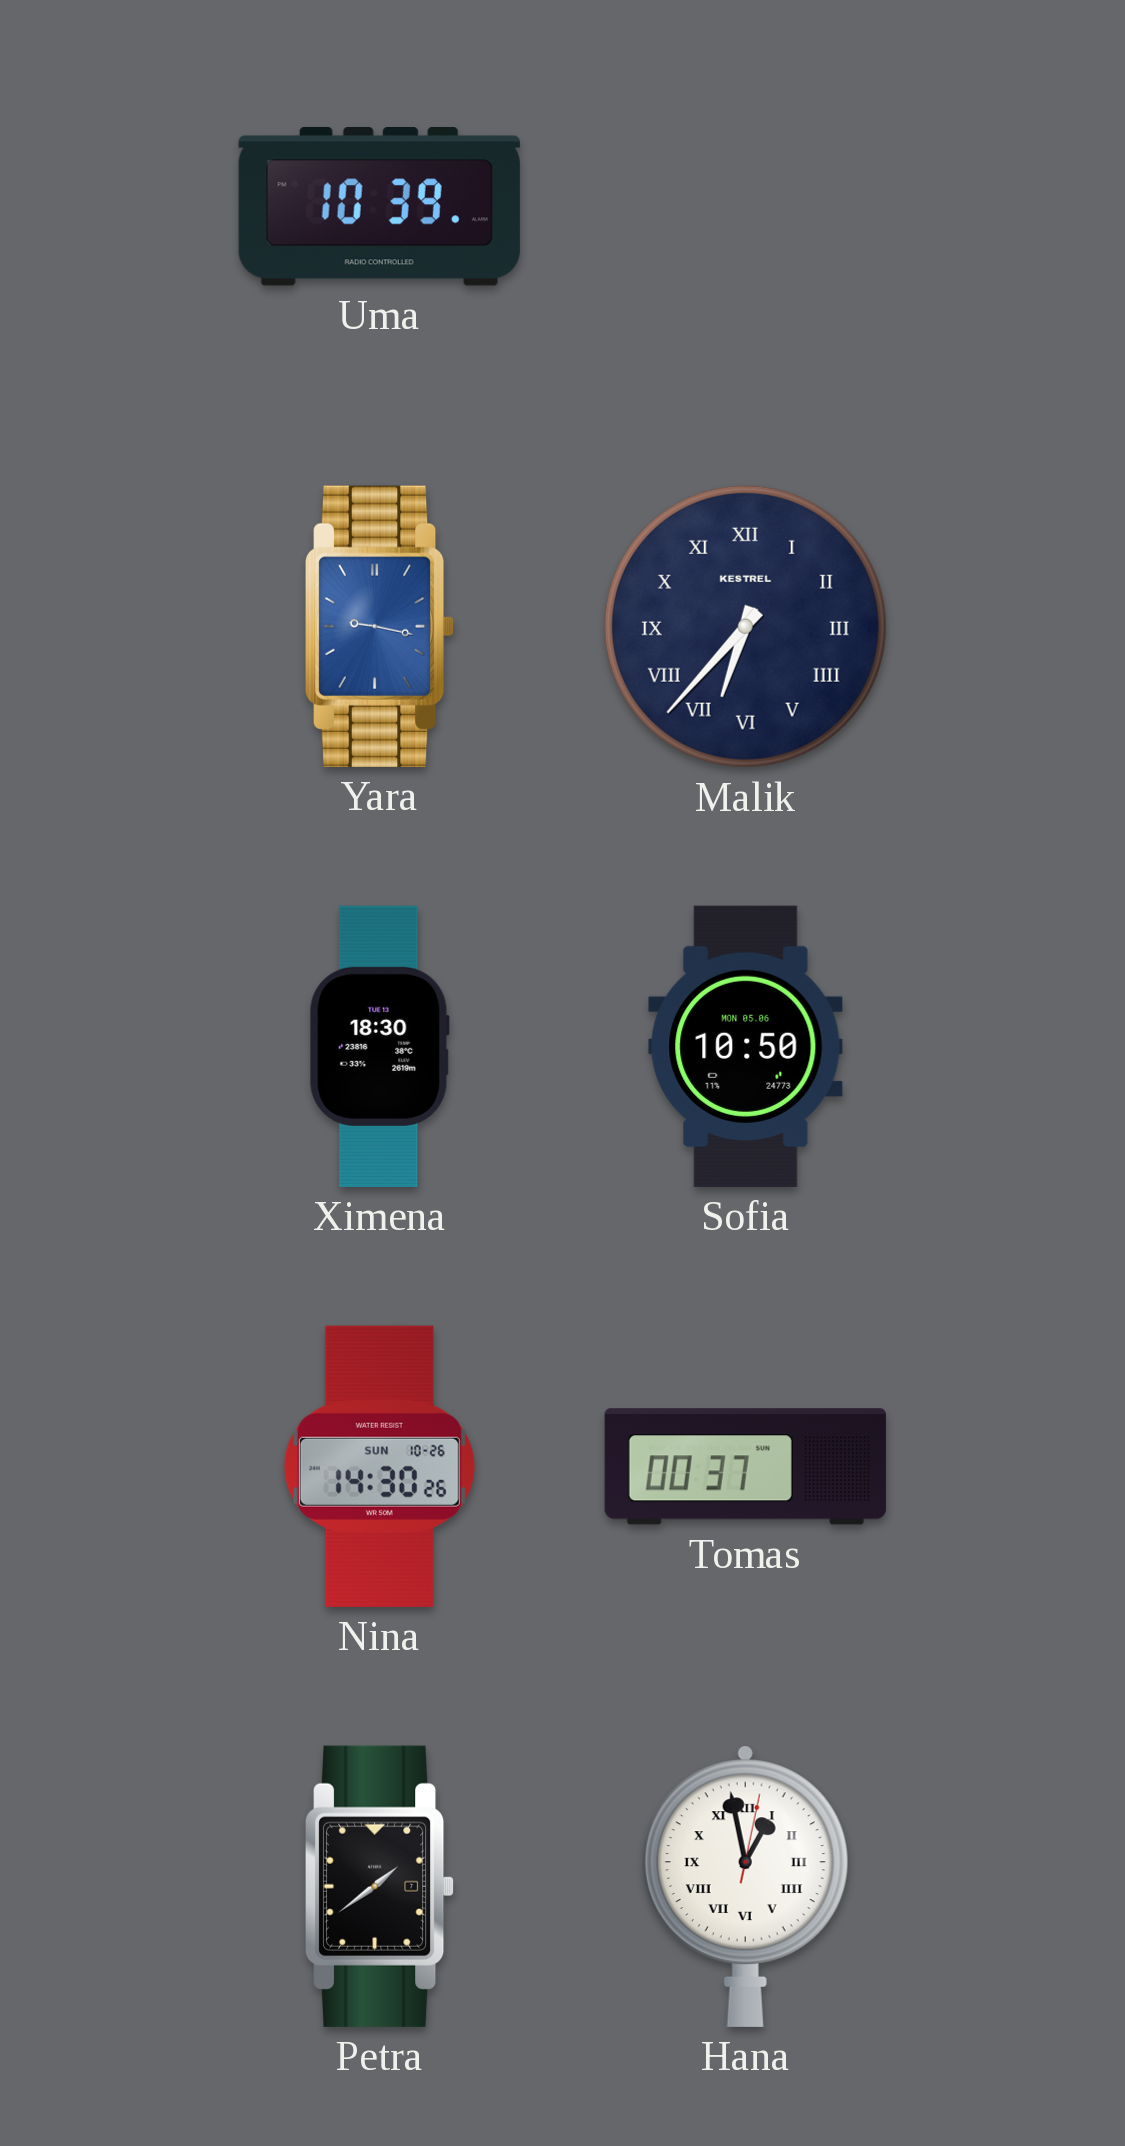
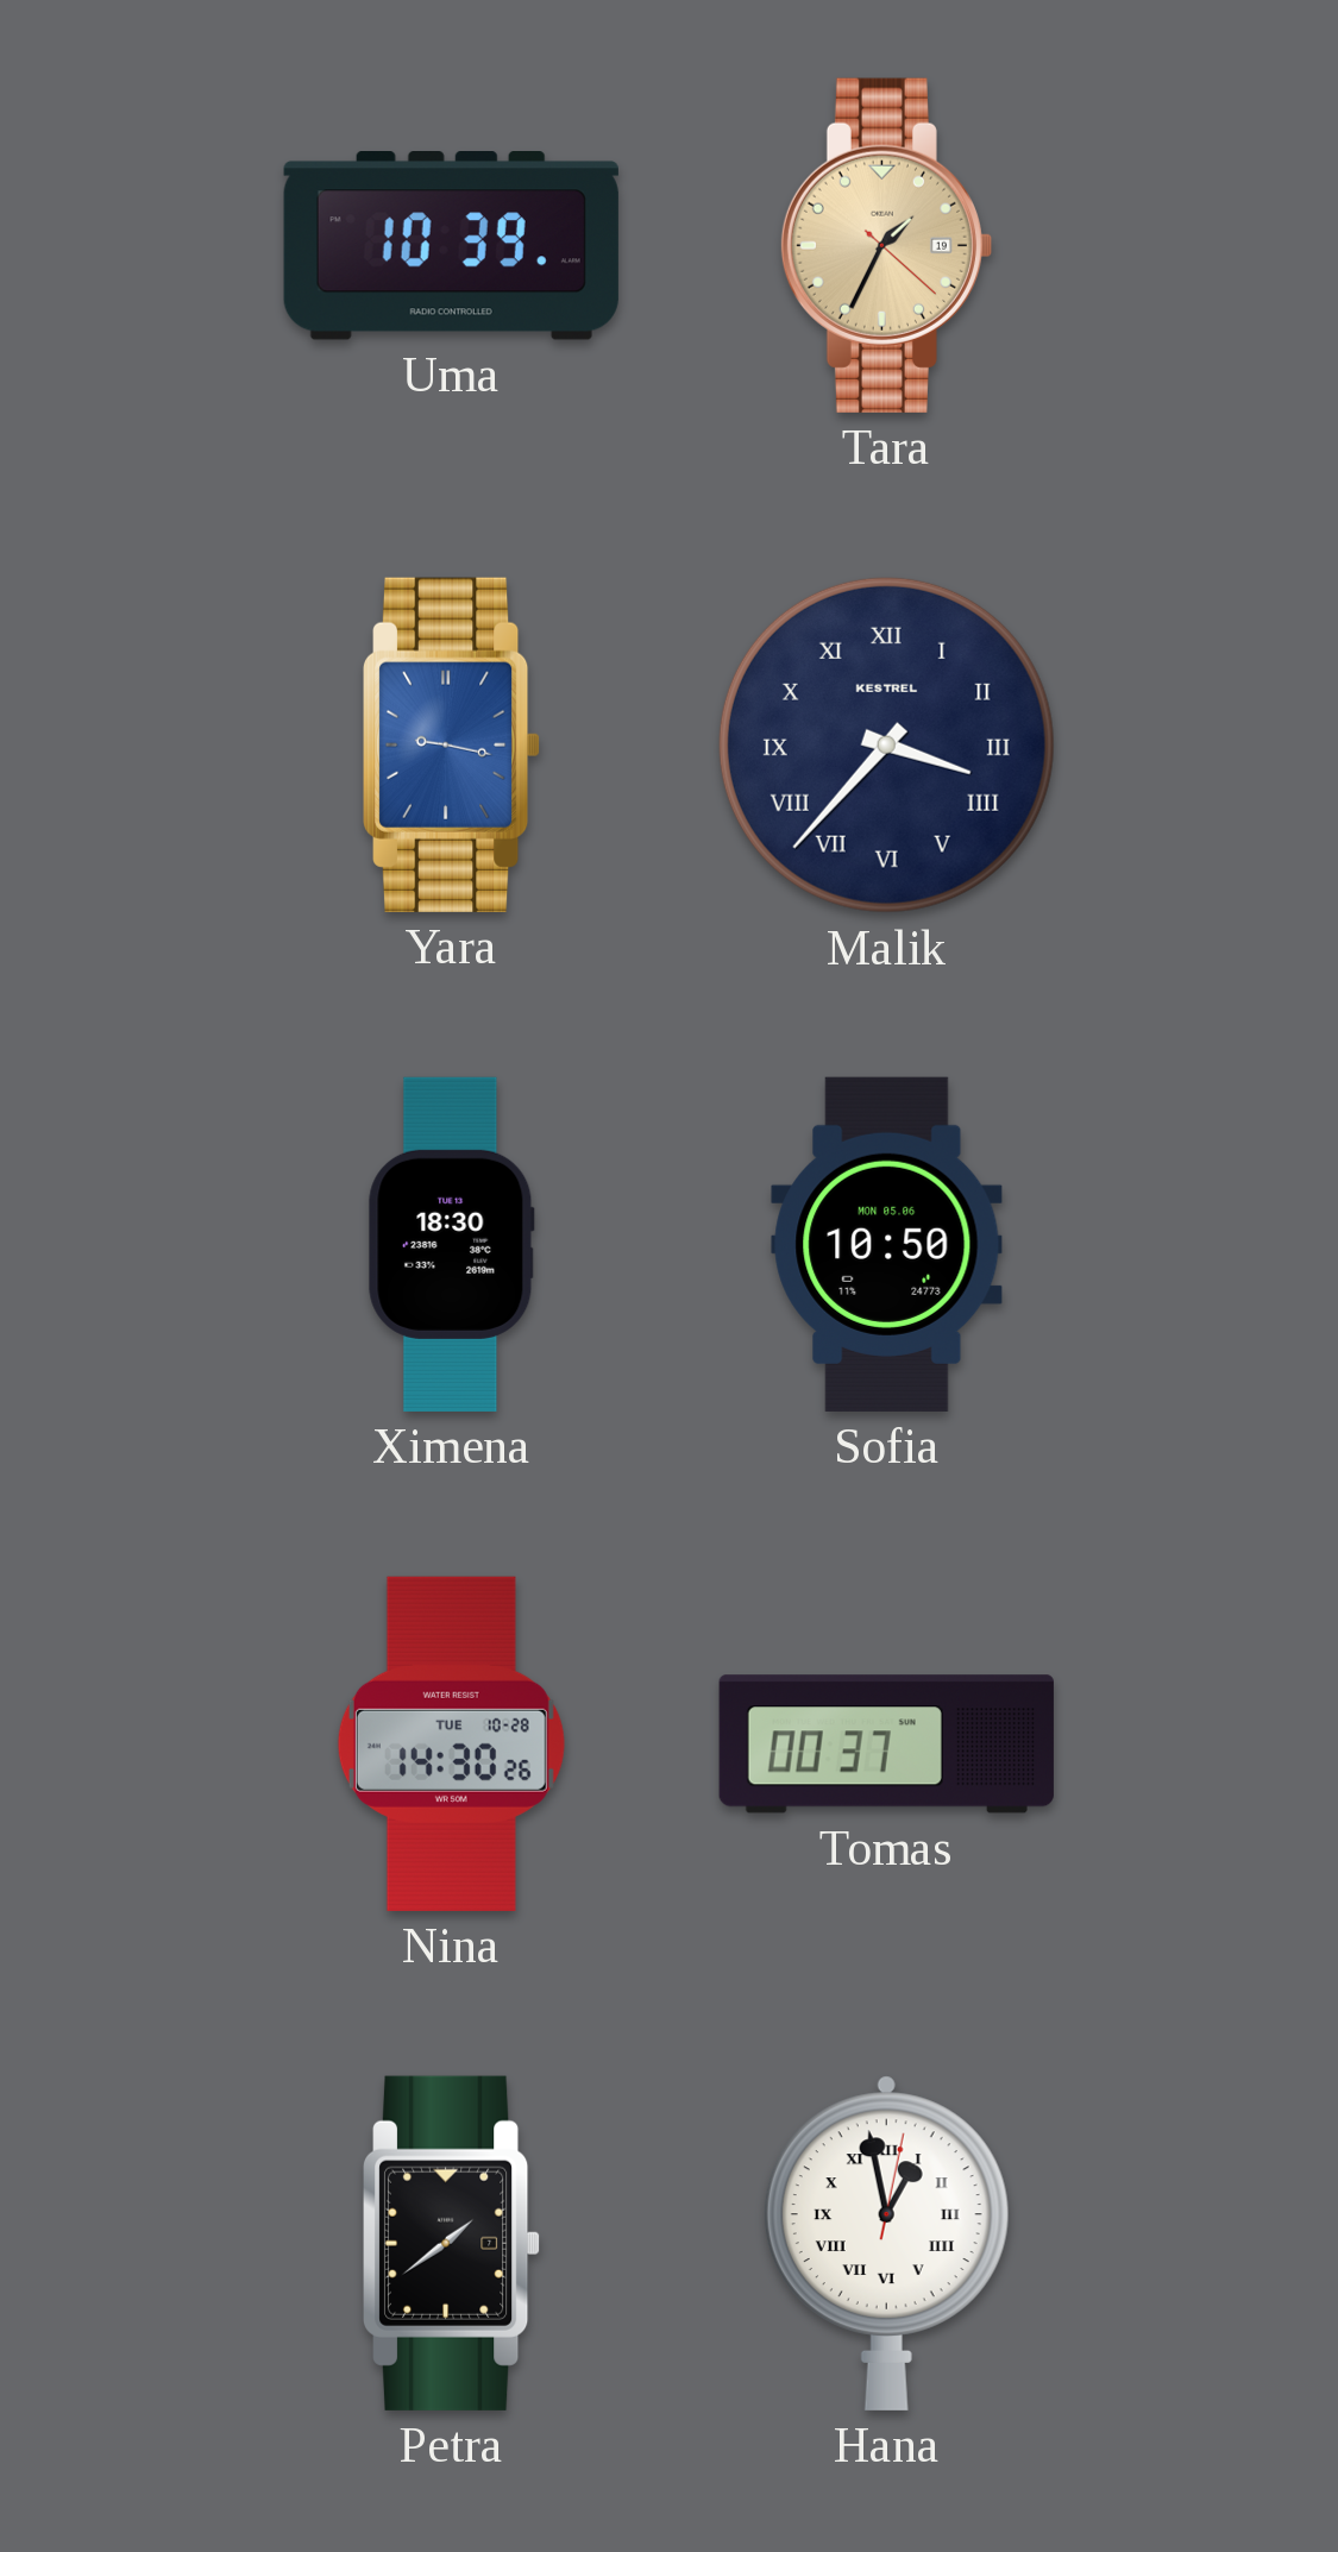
Tara: none -> 1:34 (886, 245)
Malik: 6:37 -> 3:37 (886, 744)
Nina date: SUN 10-26 -> TUE 10-28 (451, 1743)
